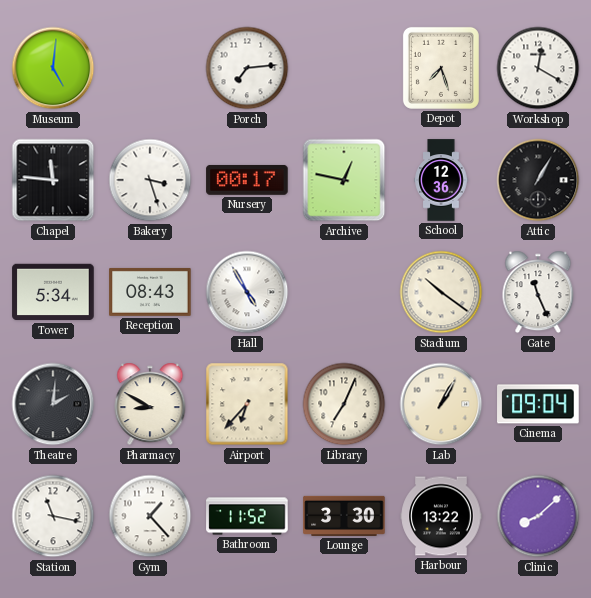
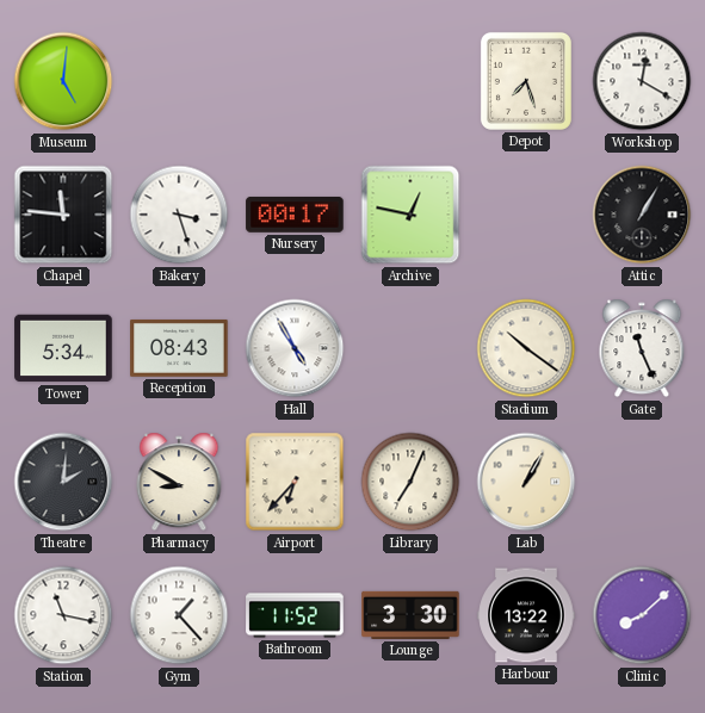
Porch: 7:14 -> none (247, 68)
School: 12:36 -> none (441, 180)
Cinema: 09:04 -> none (538, 404)
